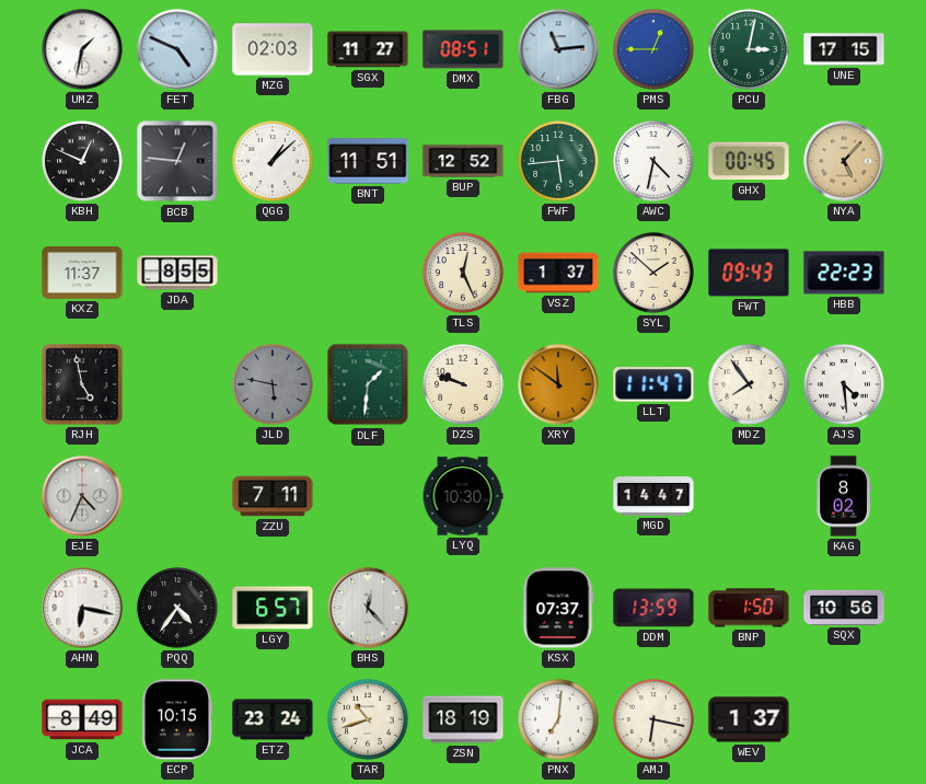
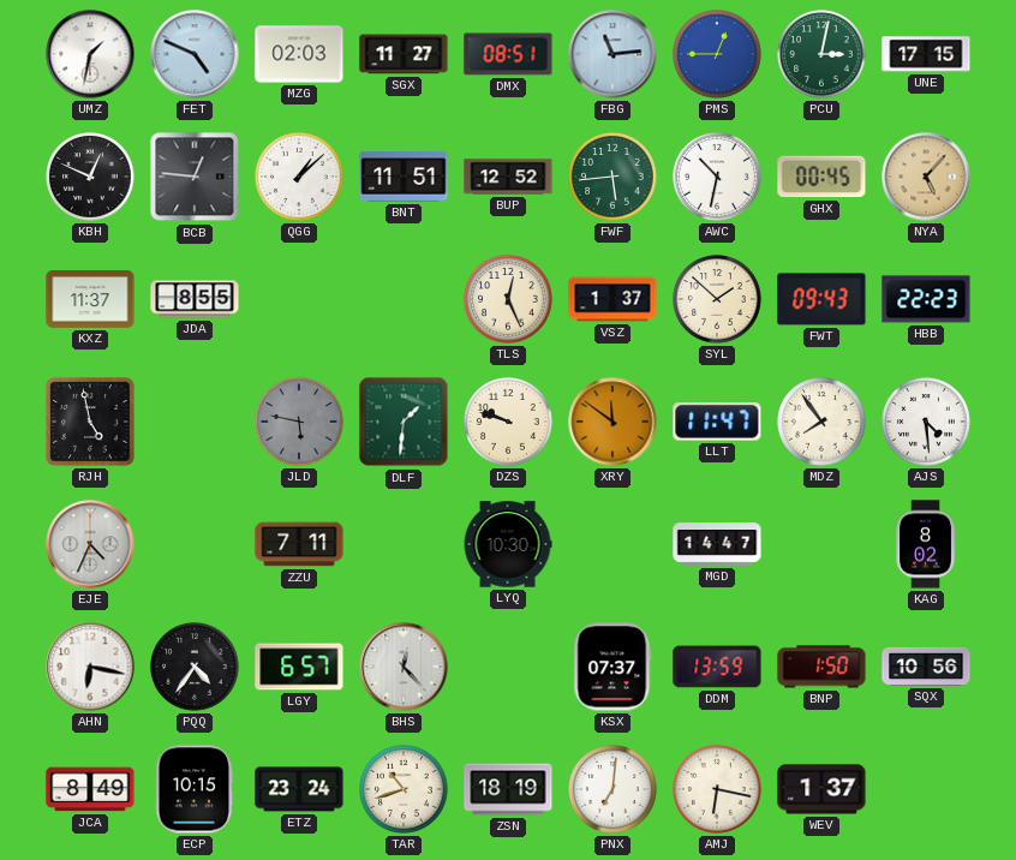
AWC: 4:32 -> 10:32 (717, 177)
